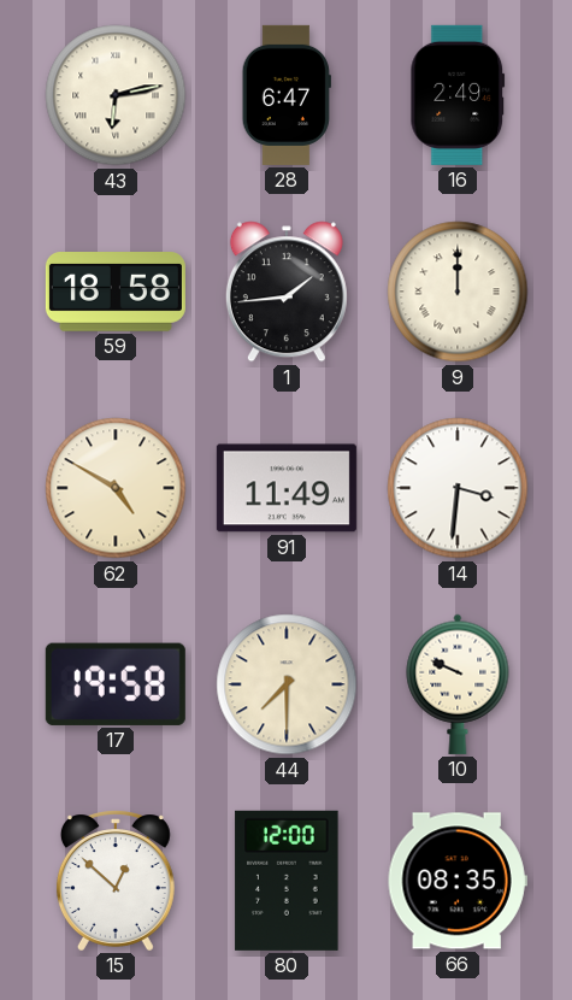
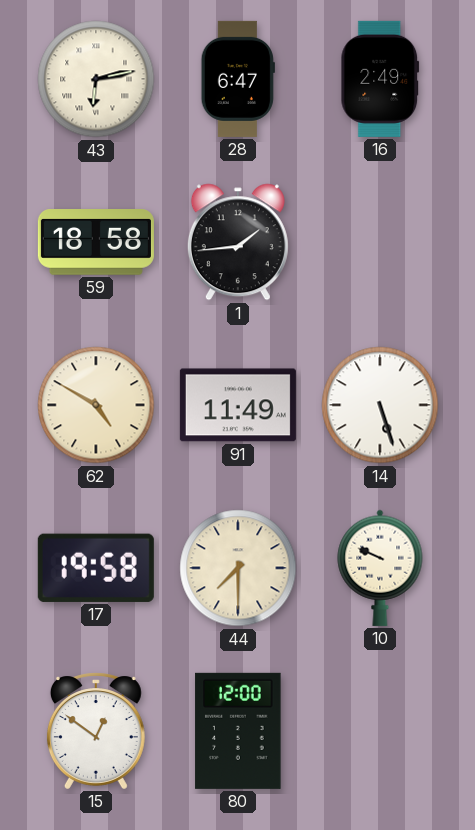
9: 12:00 -> none (458, 292)
14: 3:31 -> 5:27 (380, 405)
15: 12:52 -> 12:51 (96, 731)
66: 08:35 -> none (458, 881)
